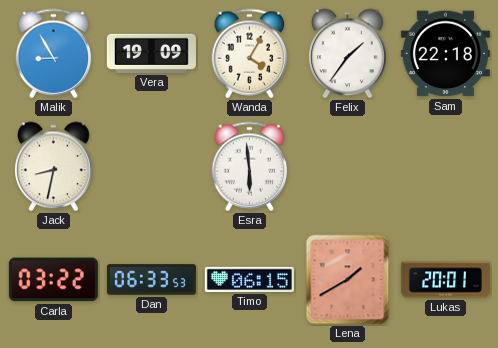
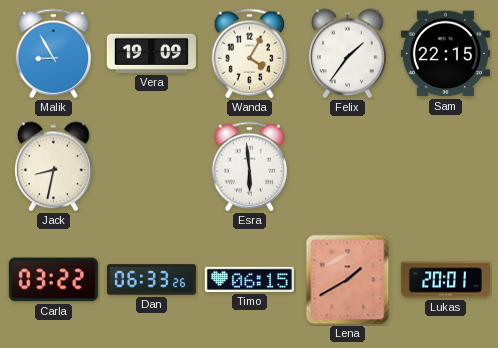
Sam: 22:18 -> 22:15 (445, 54)
Dan: 06:33:53 -> 06:33:26 (151, 280)
